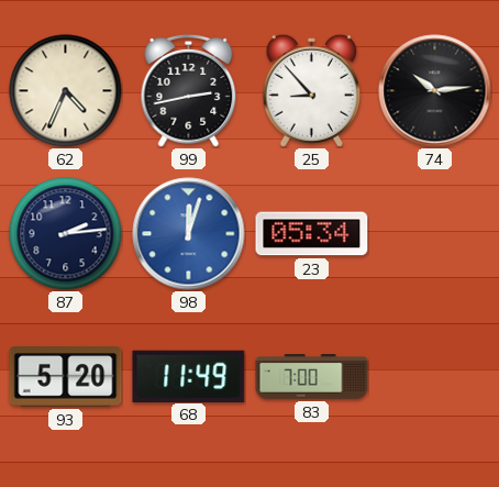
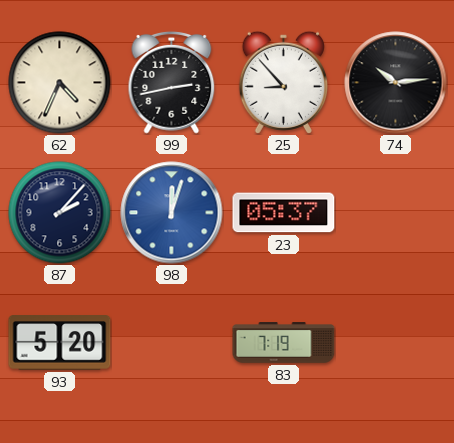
87: 2:14 -> 2:07 (60, 213)
23: 05:34 -> 05:37 (284, 213)
68: 11:49 -> none (189, 376)
83: 7:00 -> 7:19 (284, 343)
